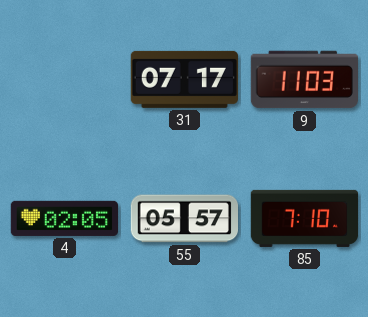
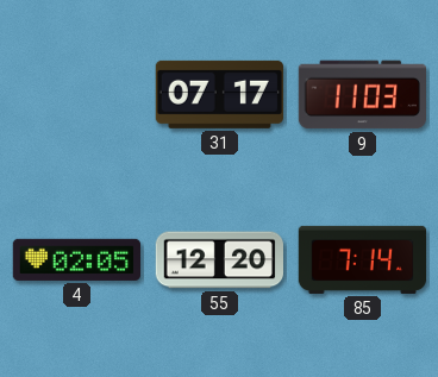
55: 05:57 -> 12:20 (219, 260)
85: 7:10 -> 7:14 (363, 259)
